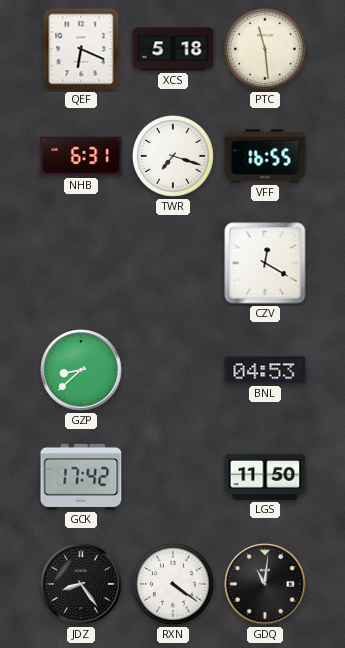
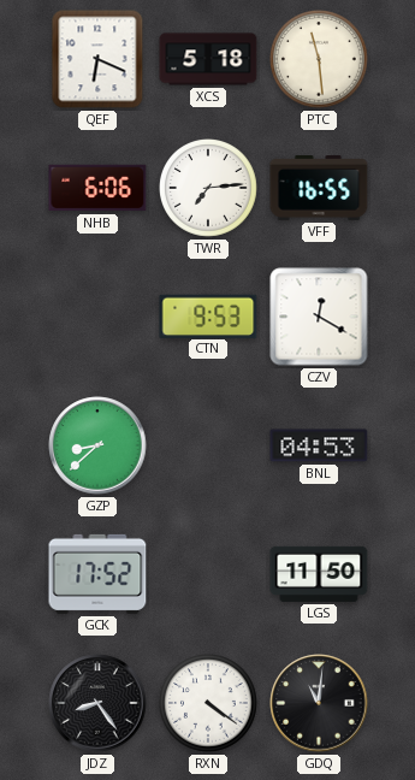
NHB: 6:31 -> 6:06 (97, 188)
TWR: 7:18 -> 7:14 (209, 189)
CTN: none -> 9:53 (208, 315)
GCK: 17:42 -> 17:52 (97, 574)
